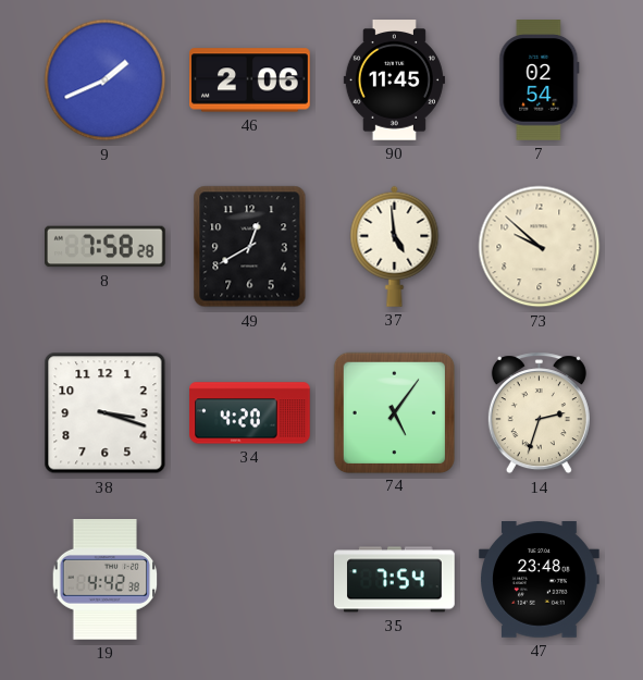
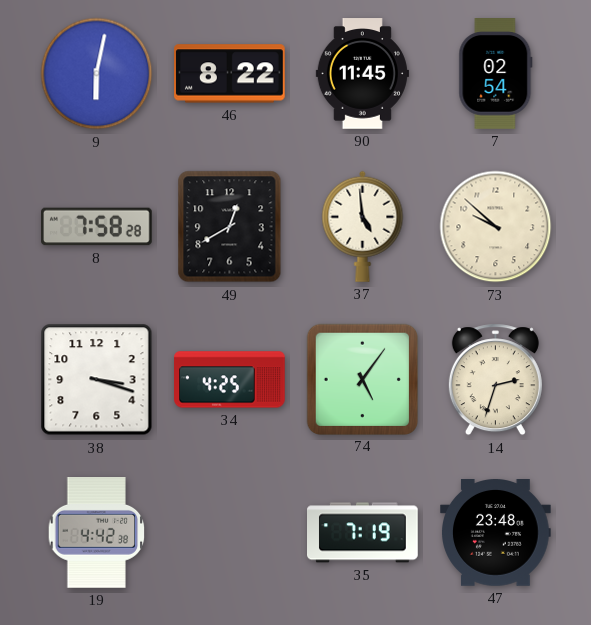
9: 1:41 -> 6:02 (97, 74)
46: 2:06 -> 8:22 (230, 74)
34: 4:20 -> 4:25 (230, 380)
35: 7:54 -> 7:19 (363, 533)
